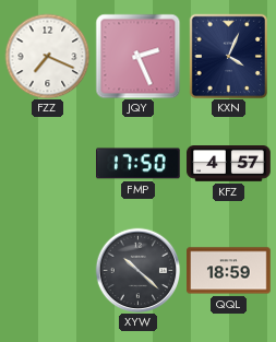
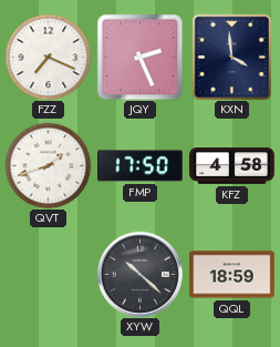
KXN: 4:04 -> 3:59 (232, 57)
QVT: none -> 1:42 (48, 165)
KFZ: 4:57 -> 4:58 (232, 166)
